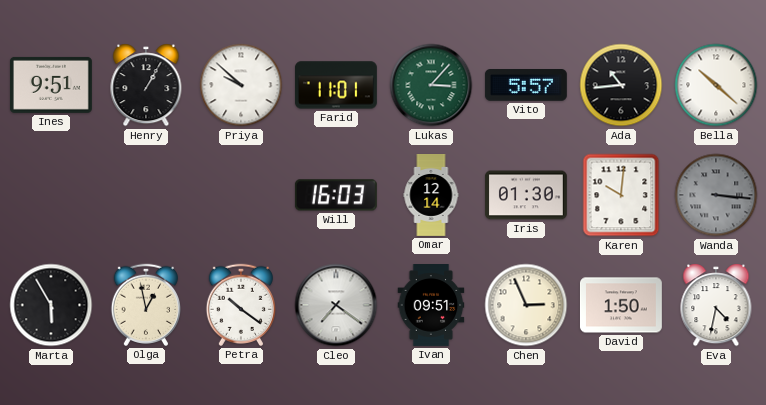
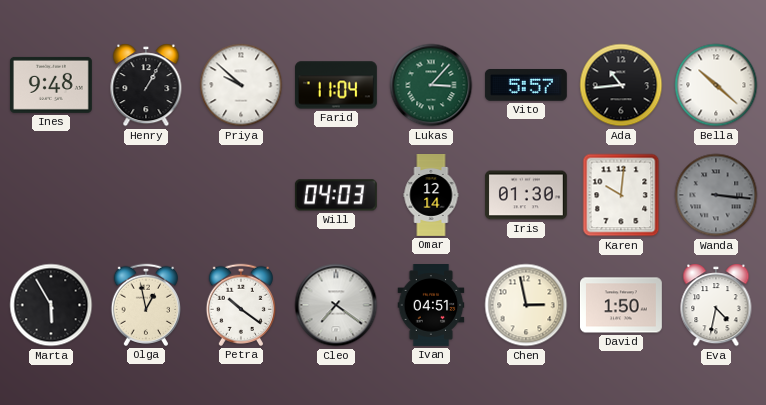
Ines: 9:51 -> 9:48 (51, 85)
Farid: 11:01 -> 11:04 (336, 85)
Will: 16:03 -> 04:03 (336, 195)
Ivan: 09:51 -> 04:51 (431, 306)
Chen: 2:56 -> 2:58 (526, 305)
